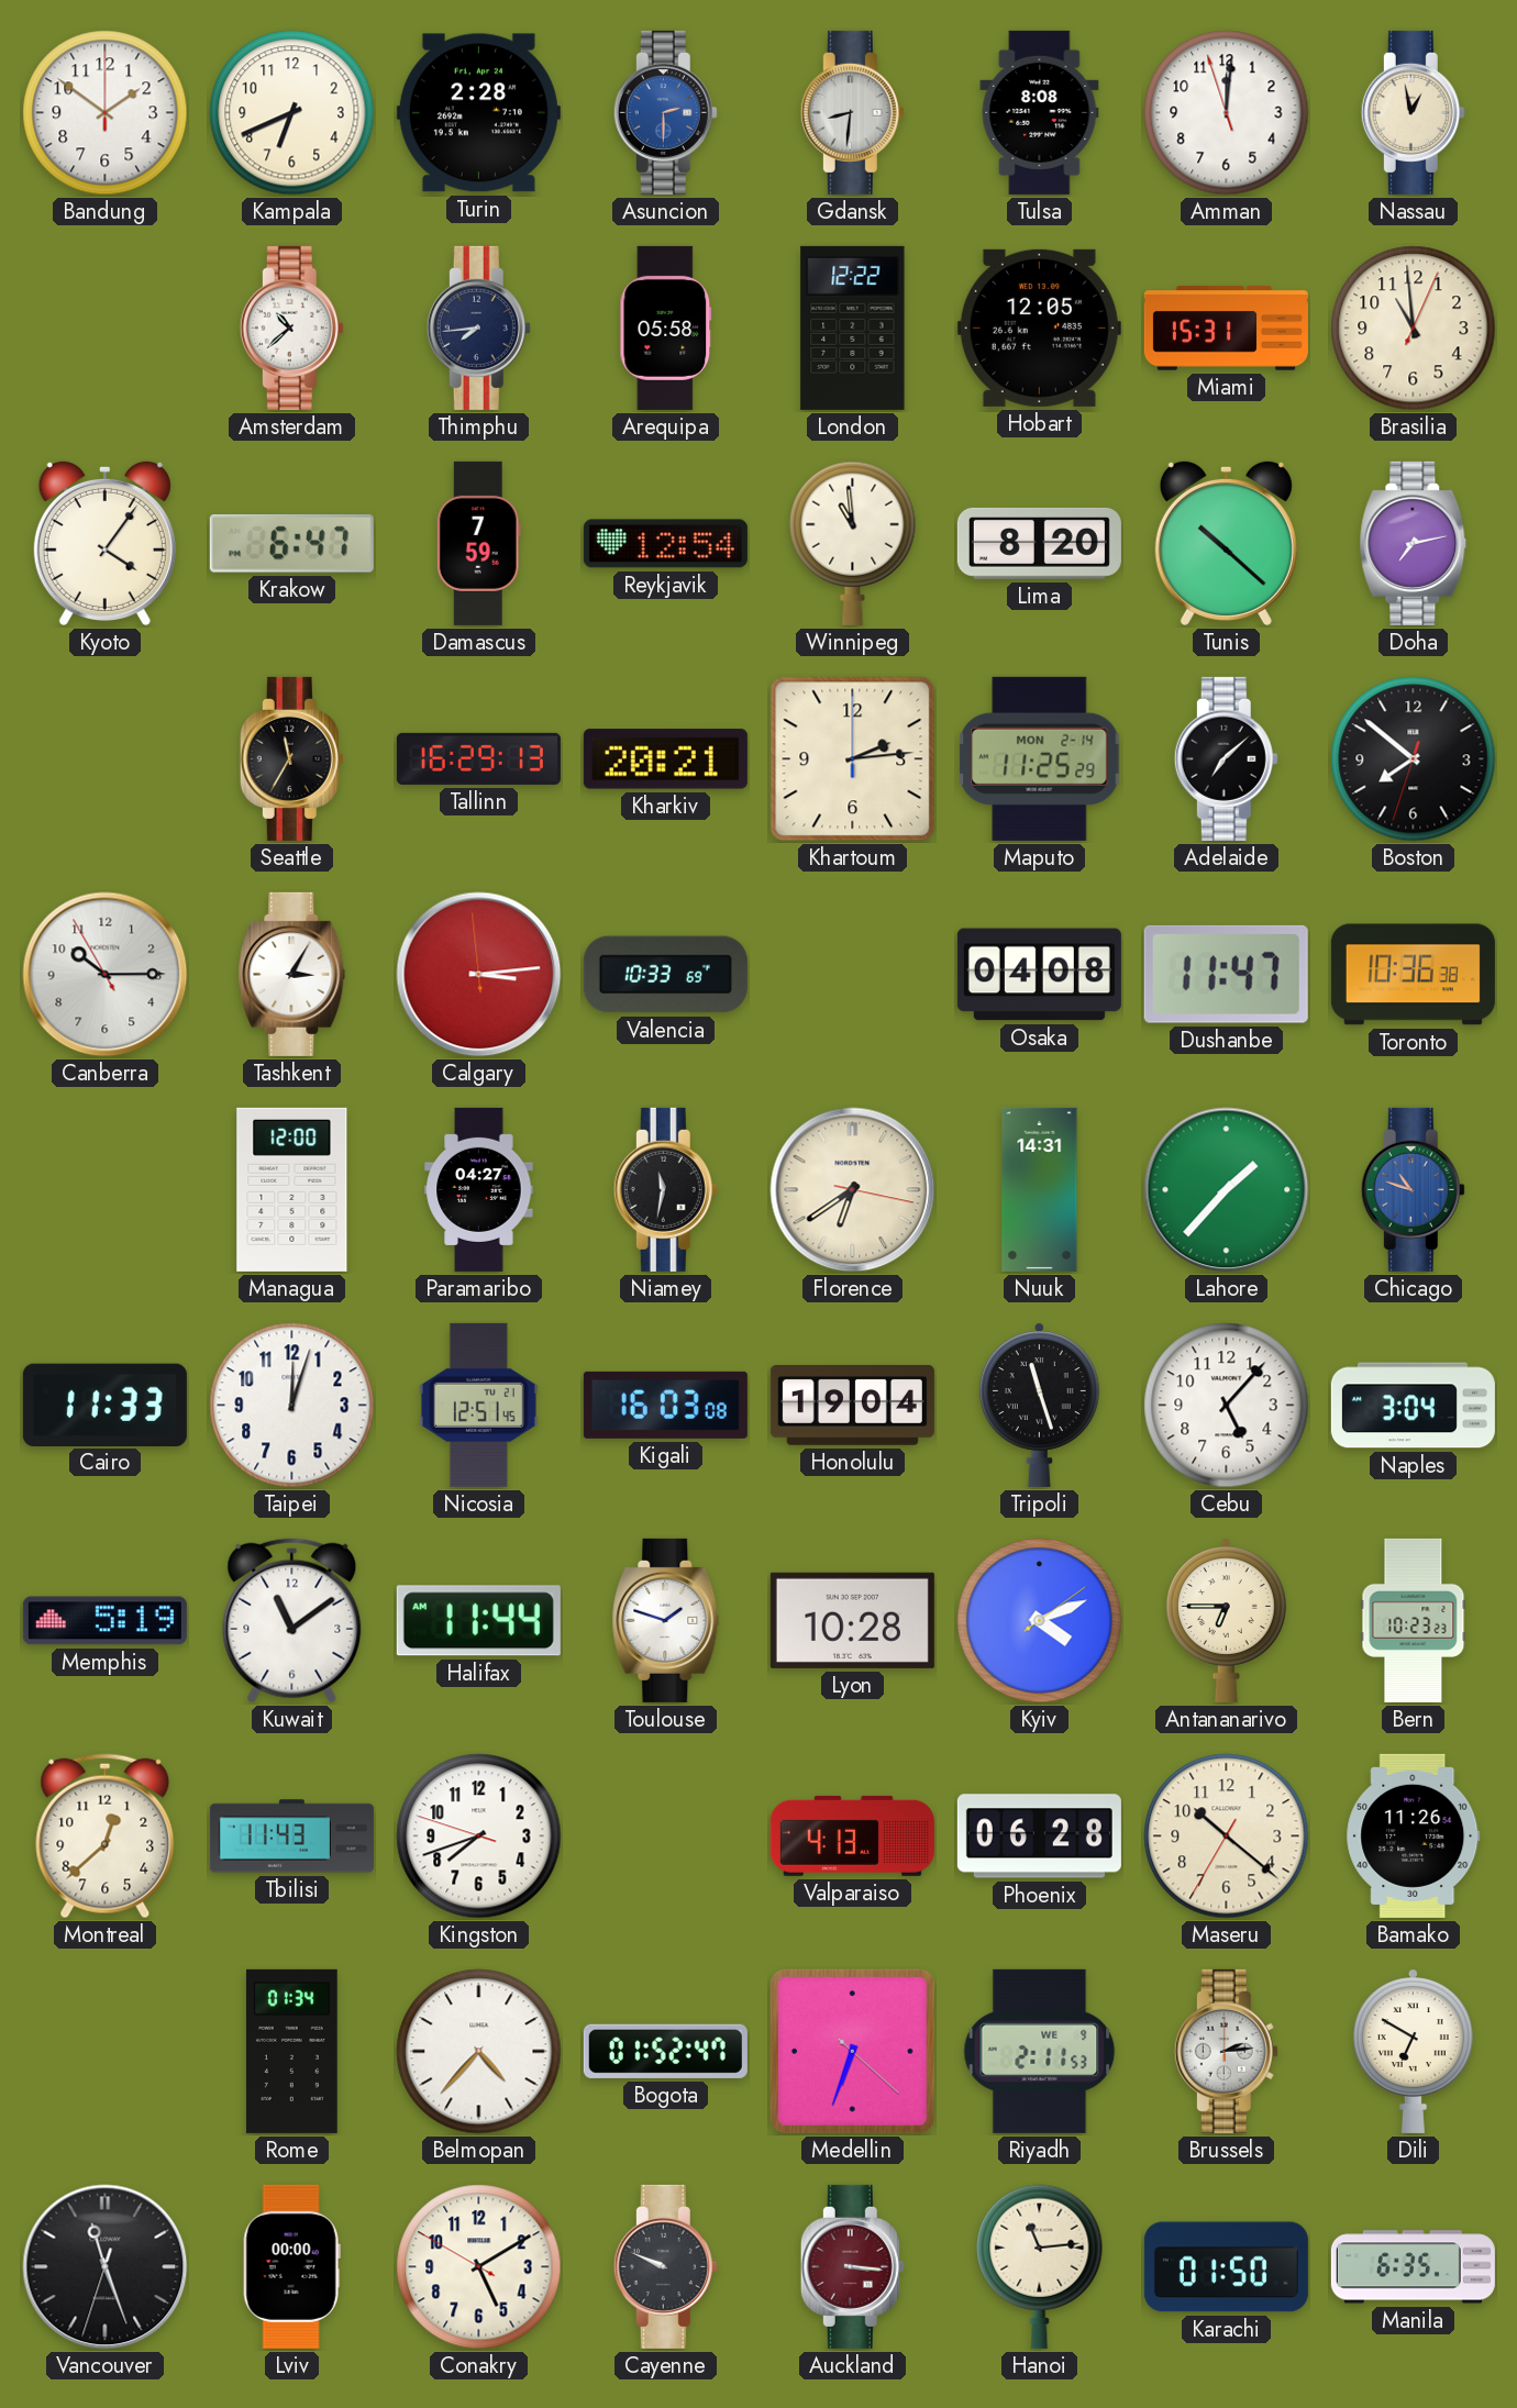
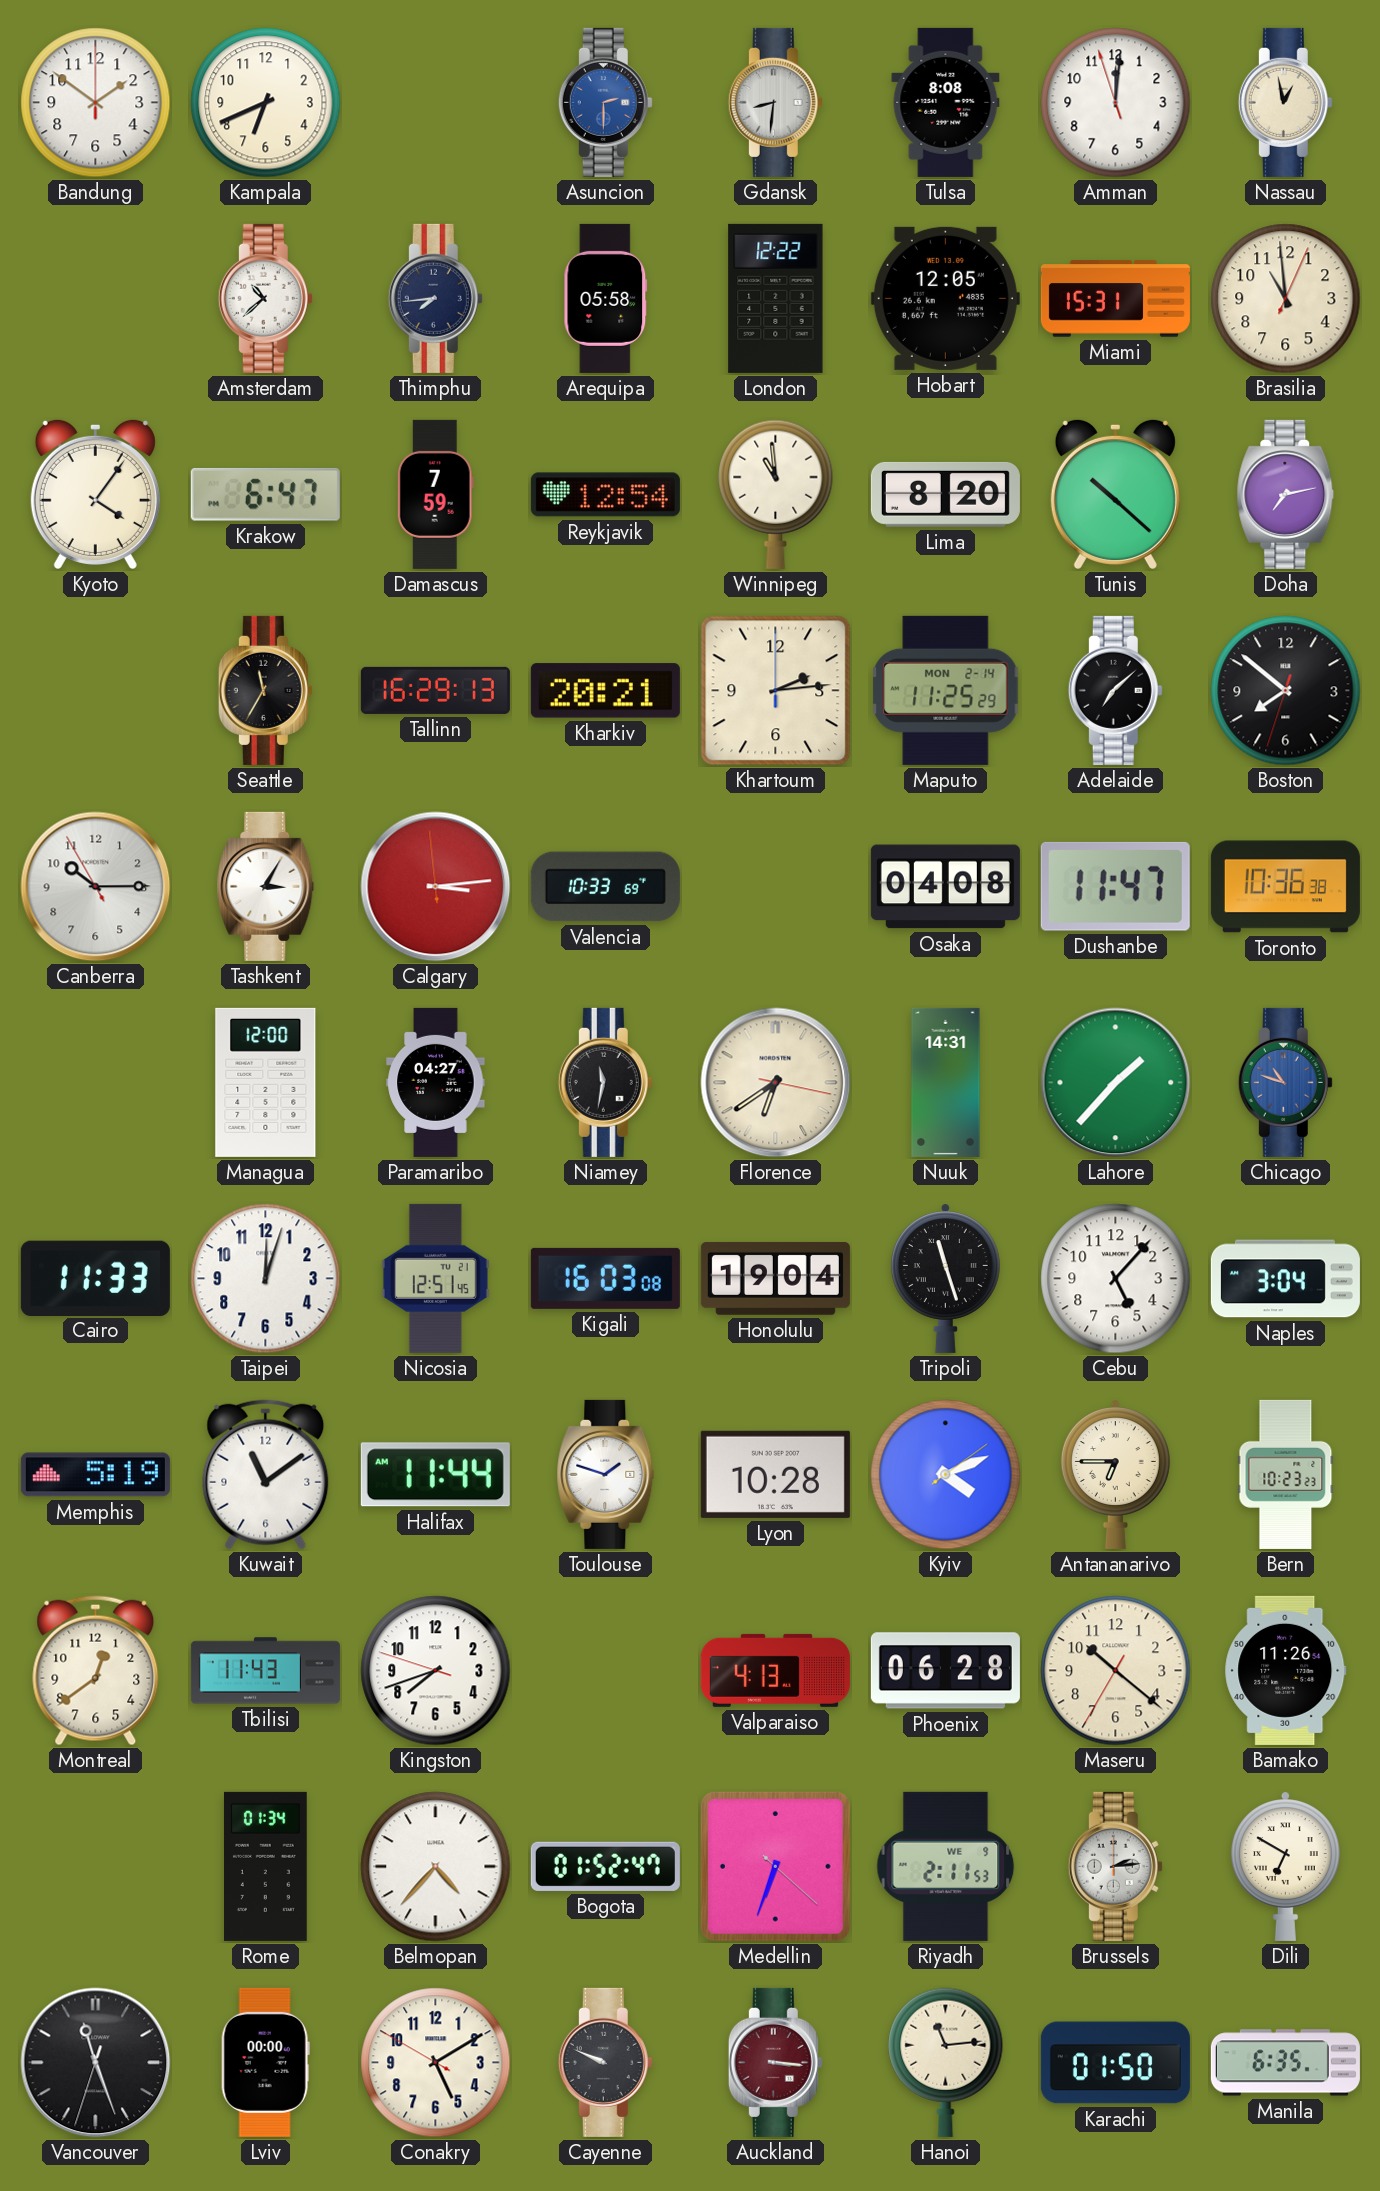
Turin: 2:28 -> none (478, 113)
Montreal: 12:38 -> 12:39 (96, 1671)
